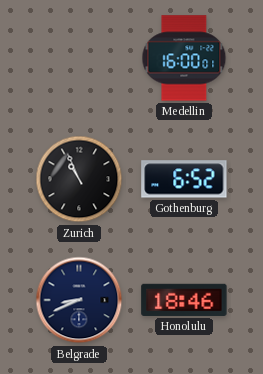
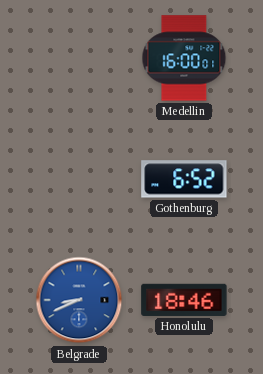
Zurich: 10:56 -> none (79, 179)
Belgrade dial: navy -> blue (79, 300)
